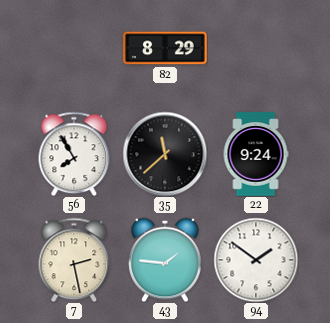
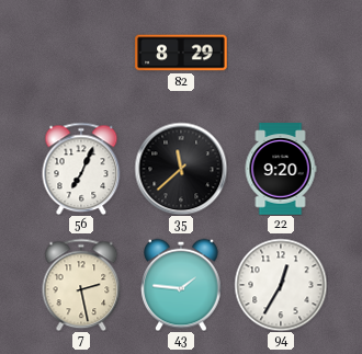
56: 7:55 -> 7:04 (81, 169)
22: 9:24 -> 9:20 (281, 169)
94: 1:51 -> 12:35 (281, 285)
